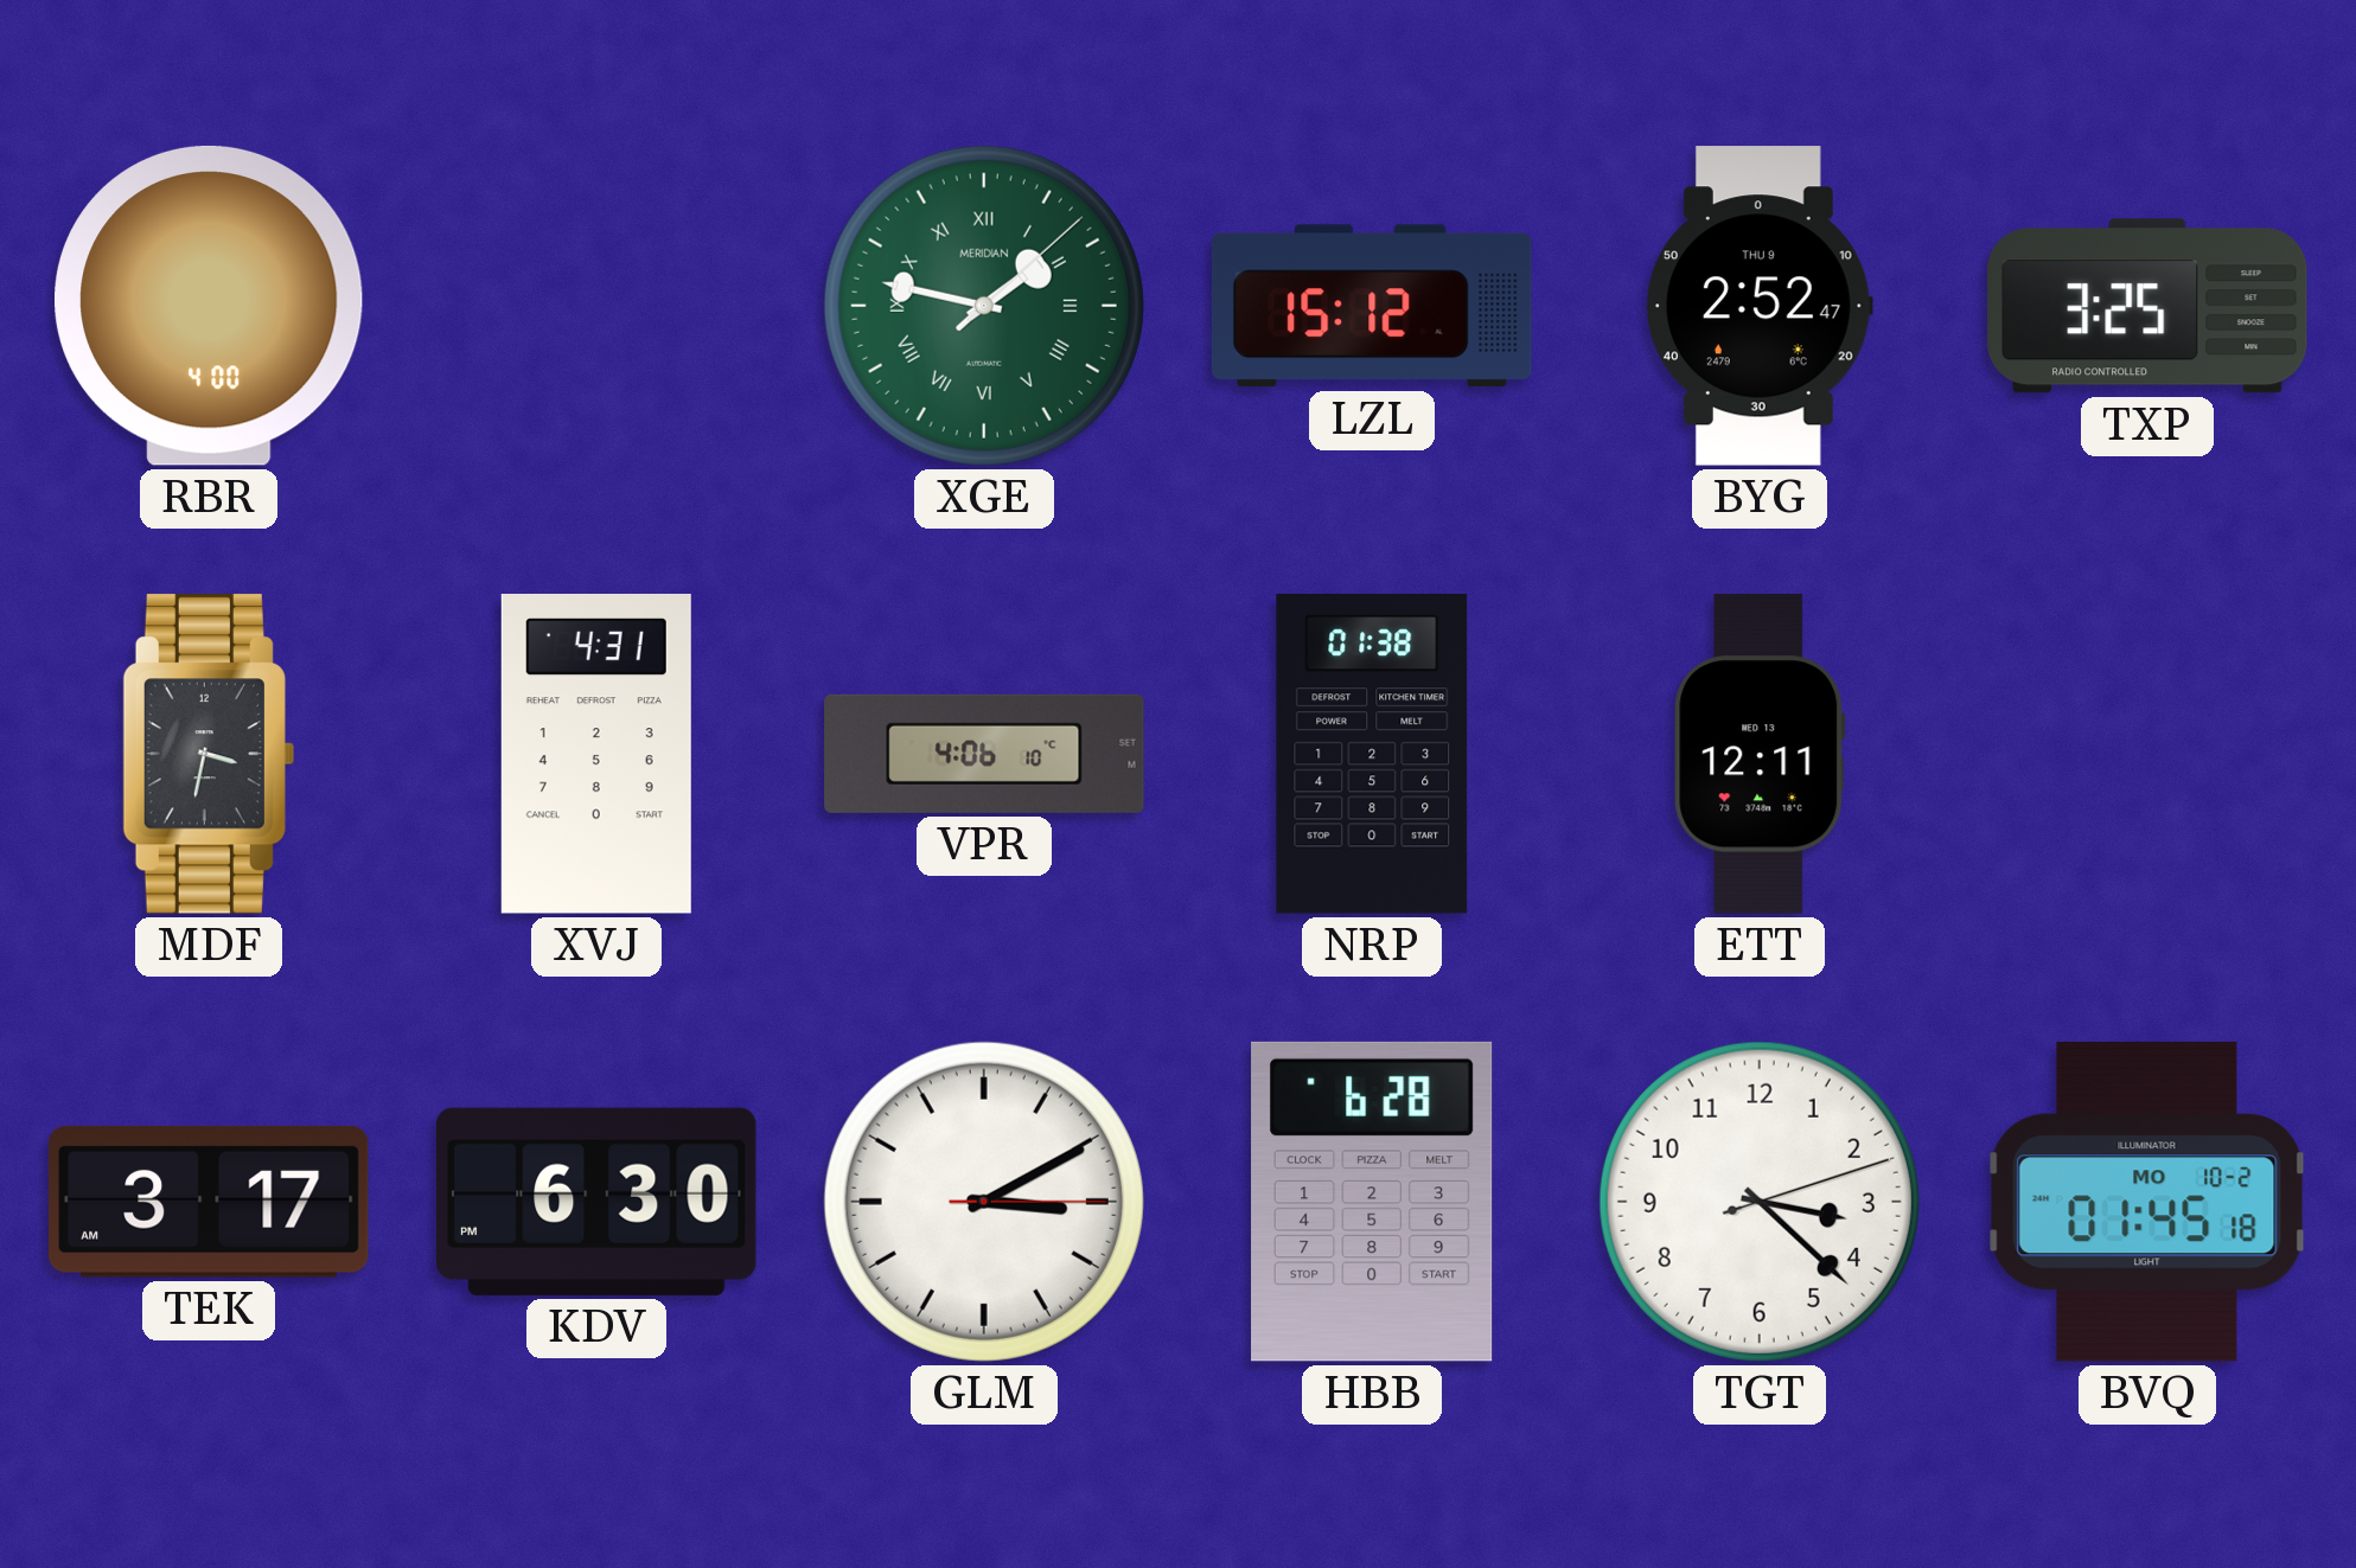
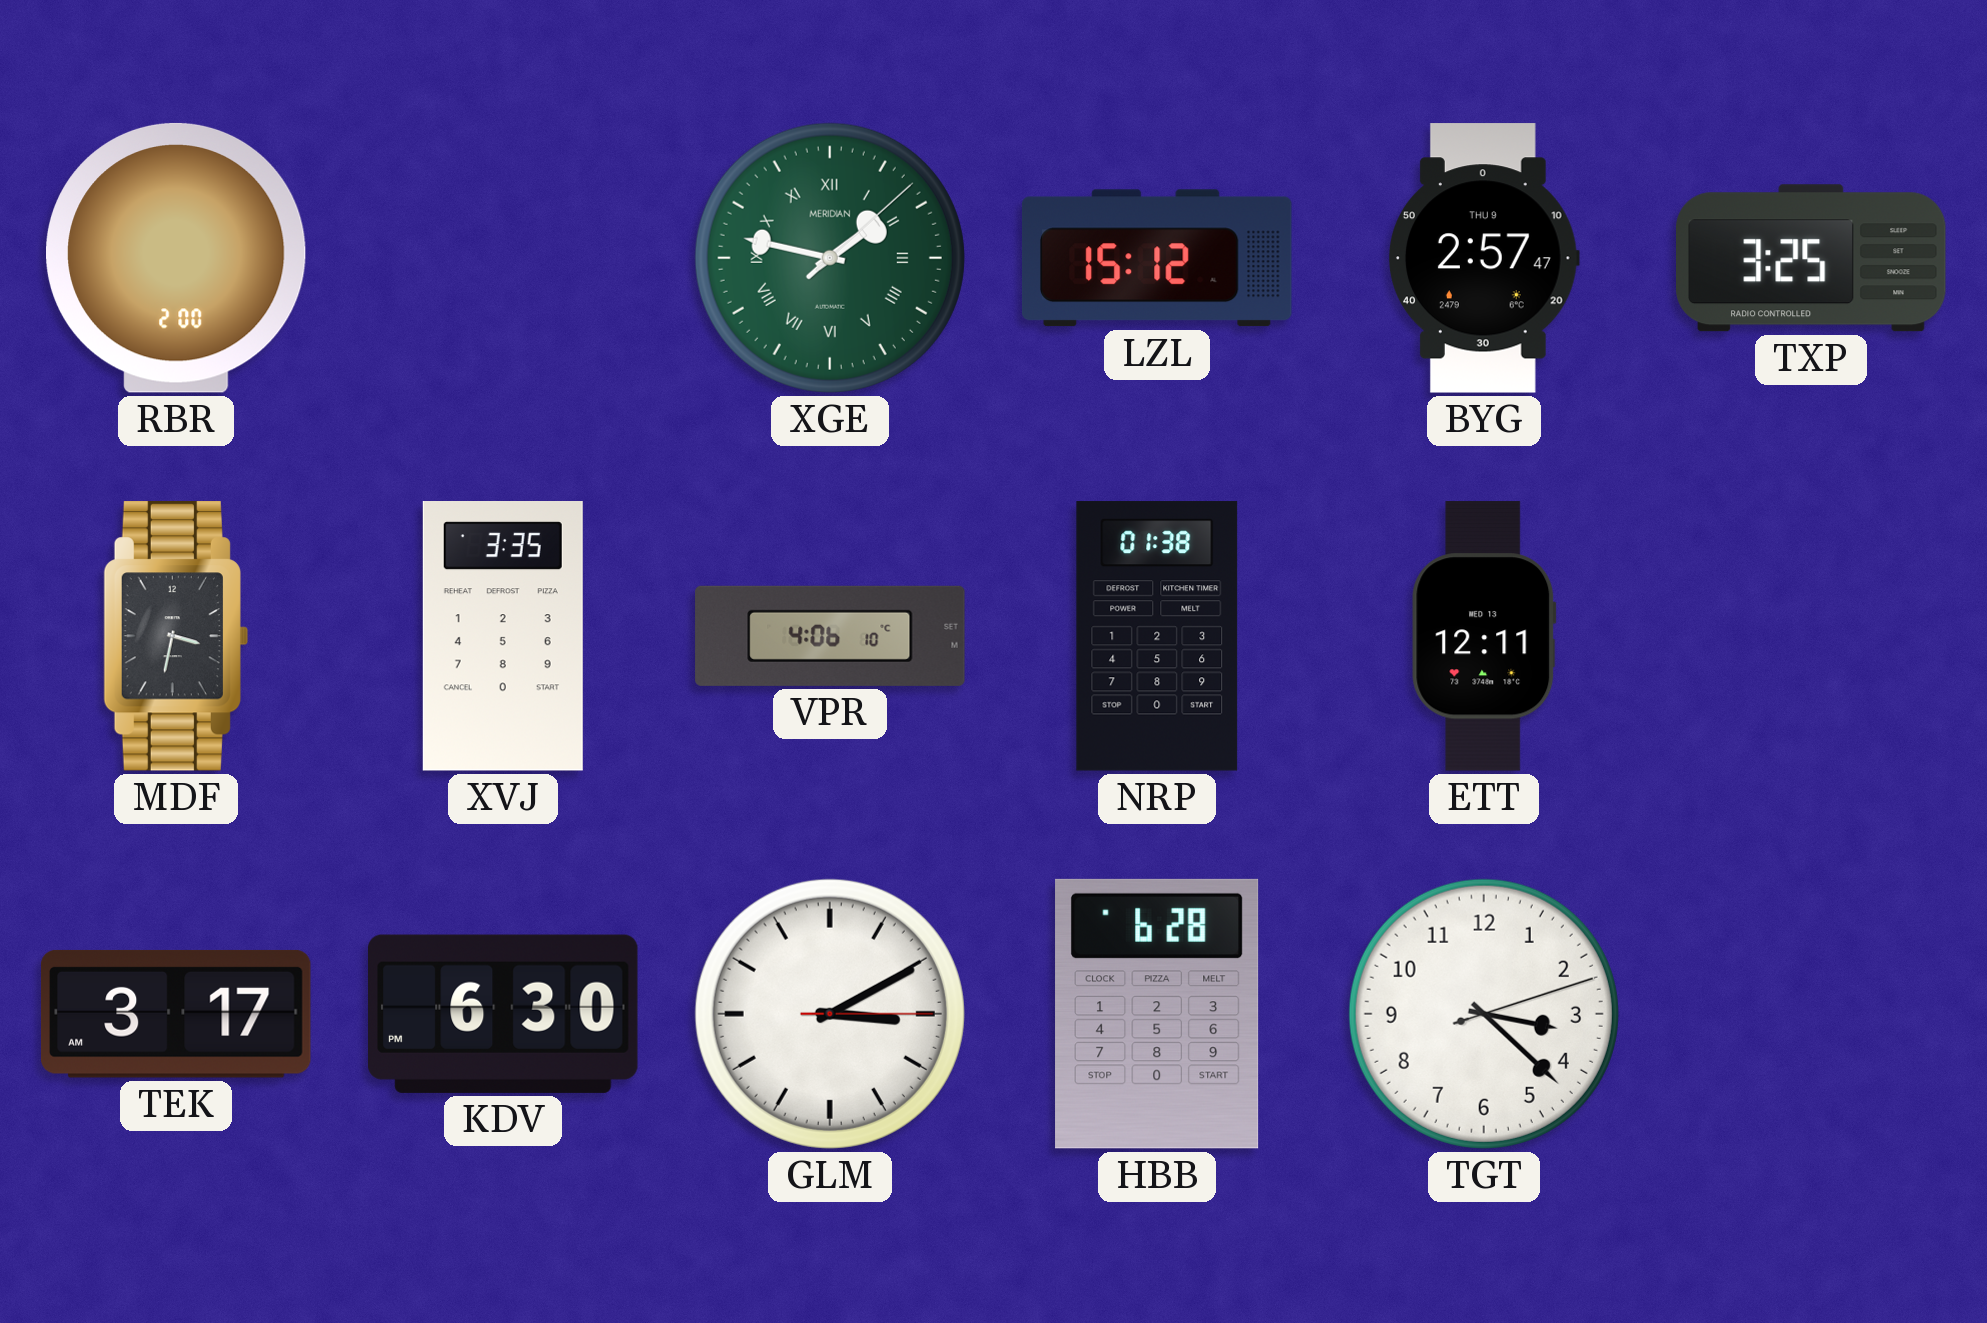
RBR: 4:00 -> 2:00 (177, 258)
BYG: 2:52 -> 2:57 (1485, 258)
XVJ: 4:31 -> 3:35 (503, 637)
BVQ: 01:45 -> none (2147, 1202)
